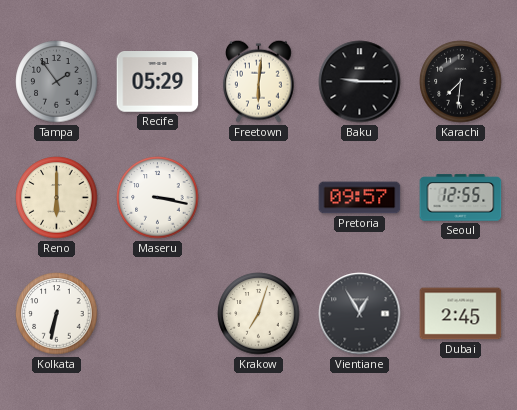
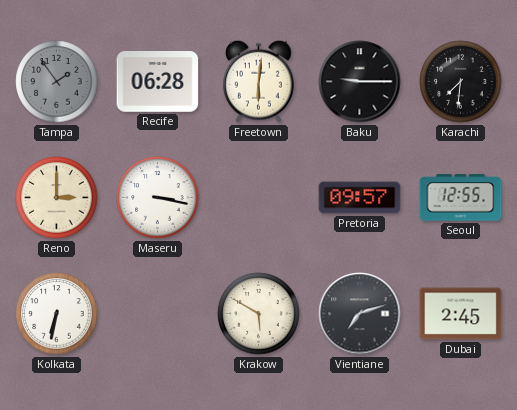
Recife: 05:29 -> 06:28 (158, 82)
Reno: 6:00 -> 3:00 (57, 198)
Krakow: 7:03 -> 5:50 (259, 314)
Vientiane: 12:55 -> 7:12 (360, 314)
